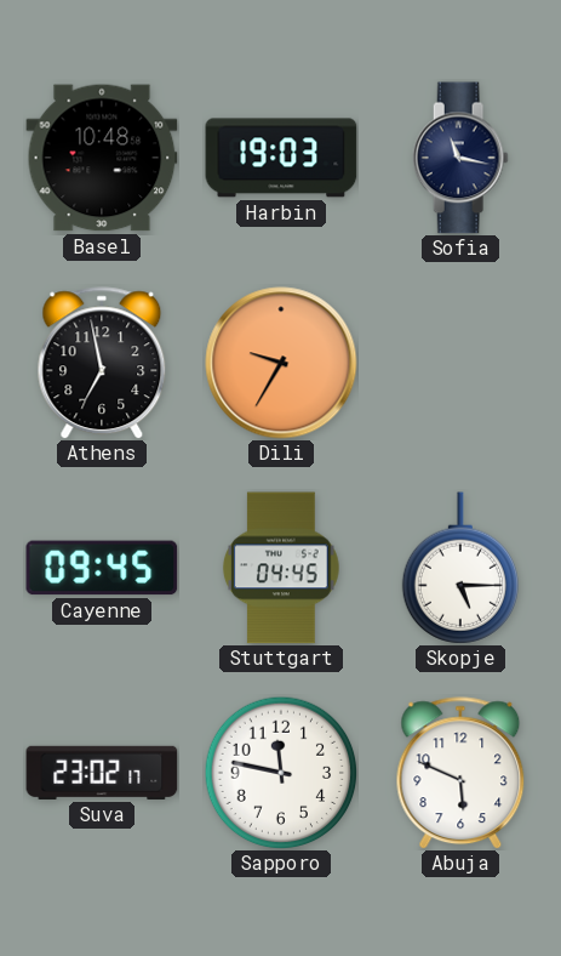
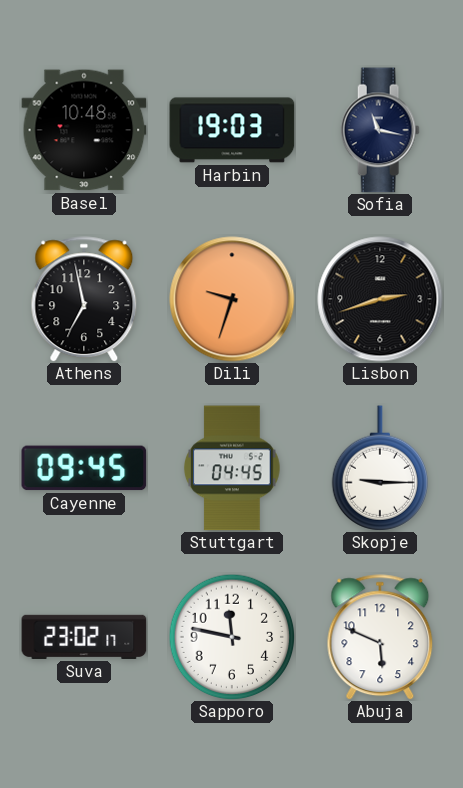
Dili: 9:35 -> 9:33 (232, 299)
Lisbon: none -> 2:42 (380, 299)
Skopje: 5:15 -> 9:15 (379, 468)
